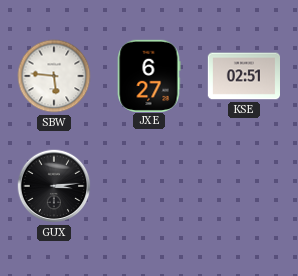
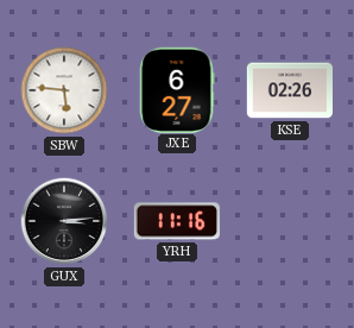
KSE: 02:51 -> 02:26 (289, 90)
YRH: none -> 11:16 (177, 221)
